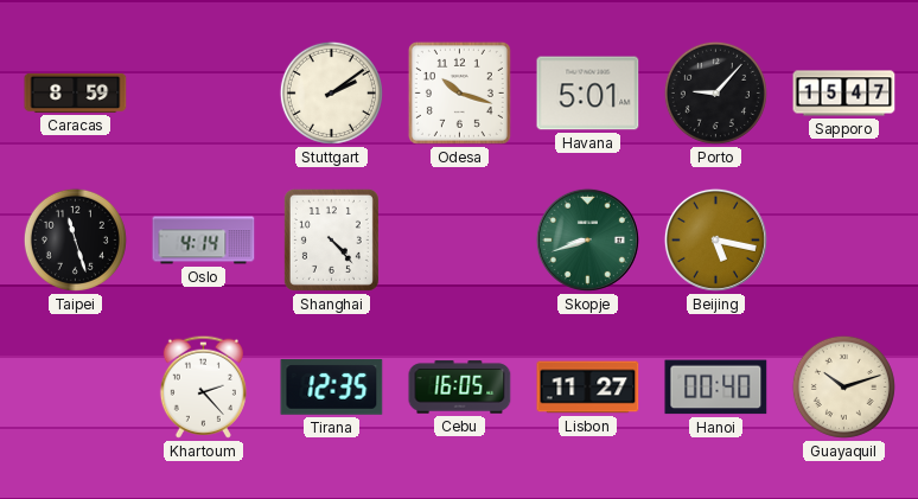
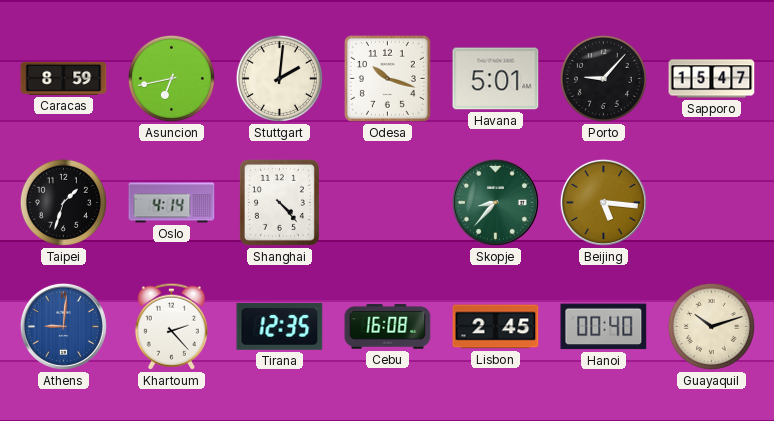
Asuncion: none -> 6:43 (171, 78)
Stuttgart: 2:09 -> 2:01 (279, 78)
Taipei: 11:27 -> 1:33 (63, 202)
Skopje: 8:42 -> 8:37 (495, 202)
Beijing: 5:17 -> 5:16 (603, 202)
Athens: none -> 9:01 (63, 326)
Cebu: 16:05 -> 16:08 (388, 327)
Lisbon: 11:27 -> 2:45 (496, 327)
